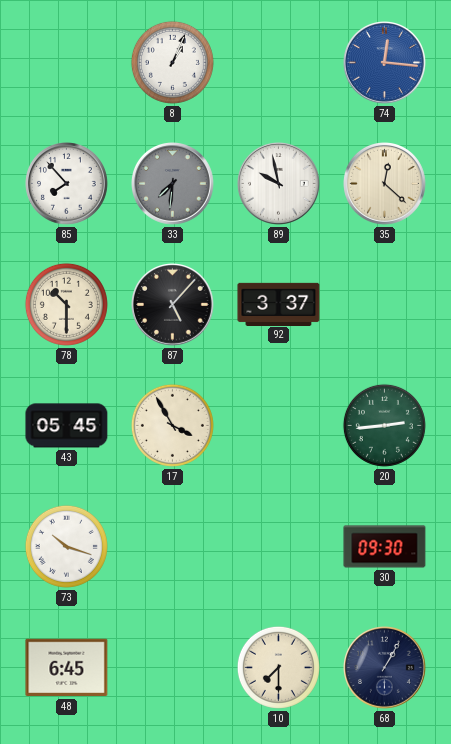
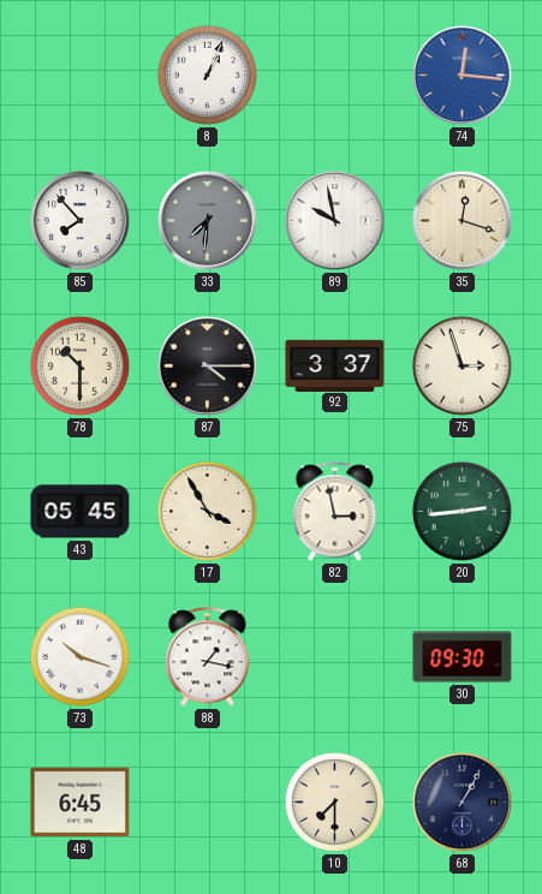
35: 12:22 -> 12:18 (463, 221)
87: 5:07 -> 4:15 (208, 366)
75: none -> 2:57 (461, 365)
82: none -> 2:58 (335, 512)
88: none -> 1:17 (208, 657)
